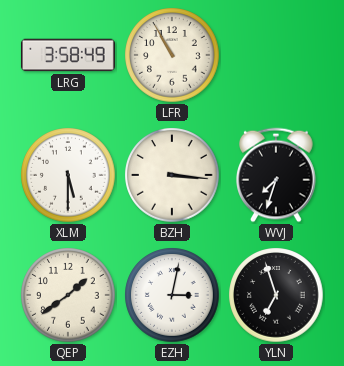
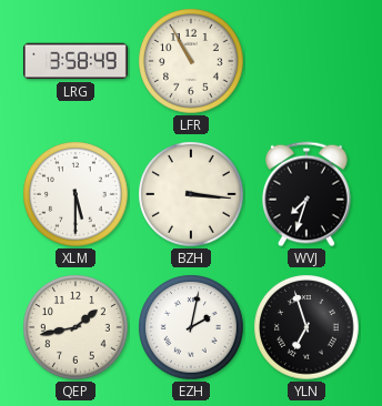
QEP: 1:39 -> 1:43 (76, 327)
EZH: 3:02 -> 2:02 (191, 327)
